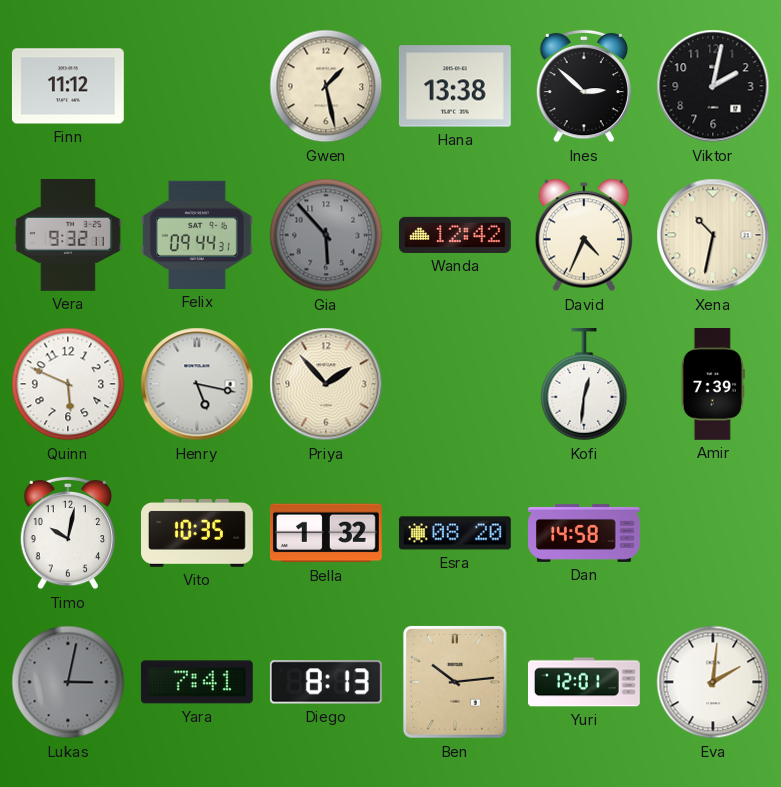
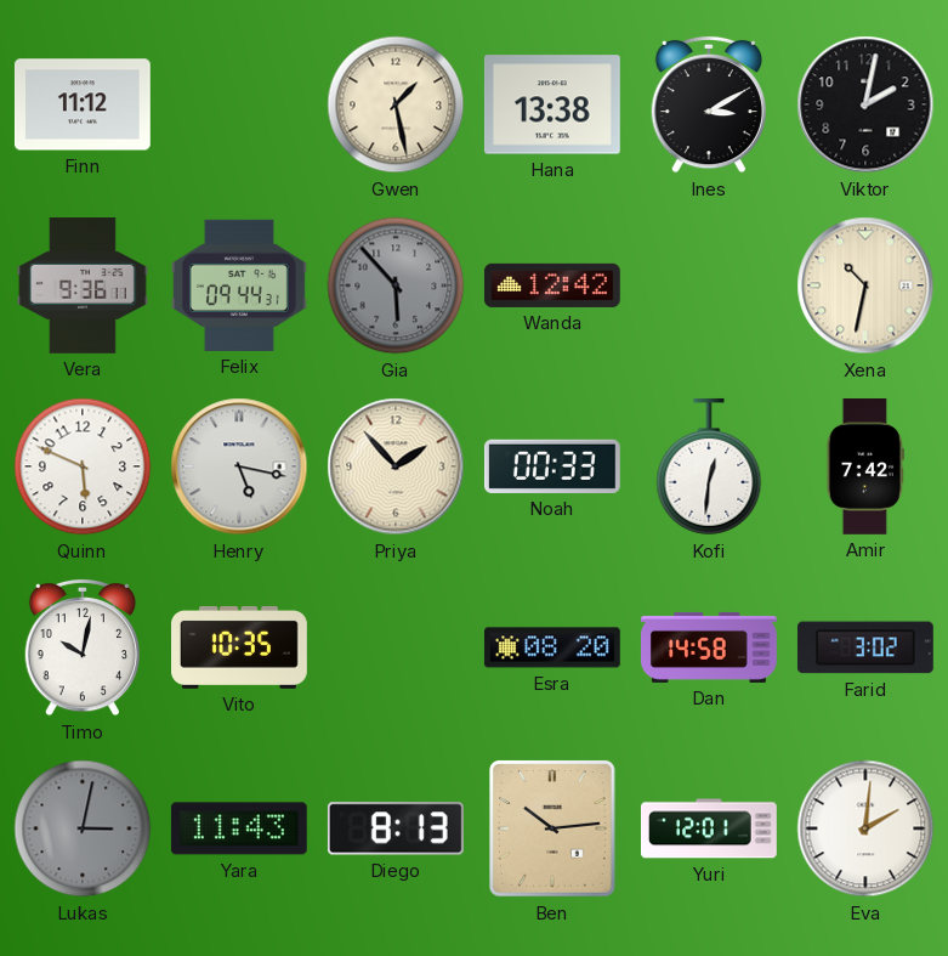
Ines: 2:52 -> 3:10 (708, 104)
Vera: 9:32 -> 9:36 (83, 287)
David: 4:34 -> none (583, 235)
Noah: none -> 00:33 (552, 466)
Amir: 7:39 -> 7:42 (865, 468)
Bella: 1:32 -> none (327, 533)
Farid: none -> 3:02 (865, 647)
Yara: 7:41 -> 11:43 (239, 828)
